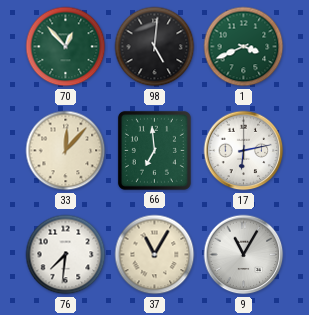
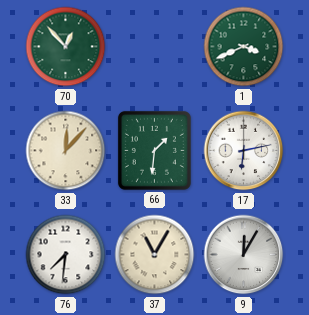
98: 5:01 -> none (155, 47)
66: 6:59 -> 1:31 (154, 150)
9: 11:05 -> 12:05 (244, 255)
